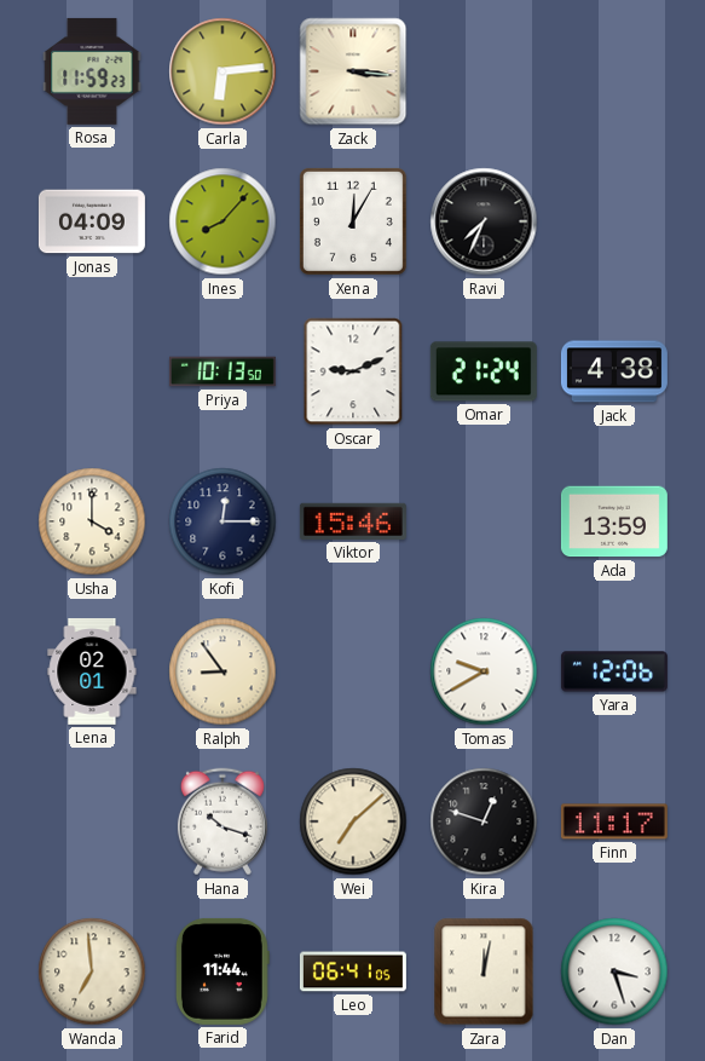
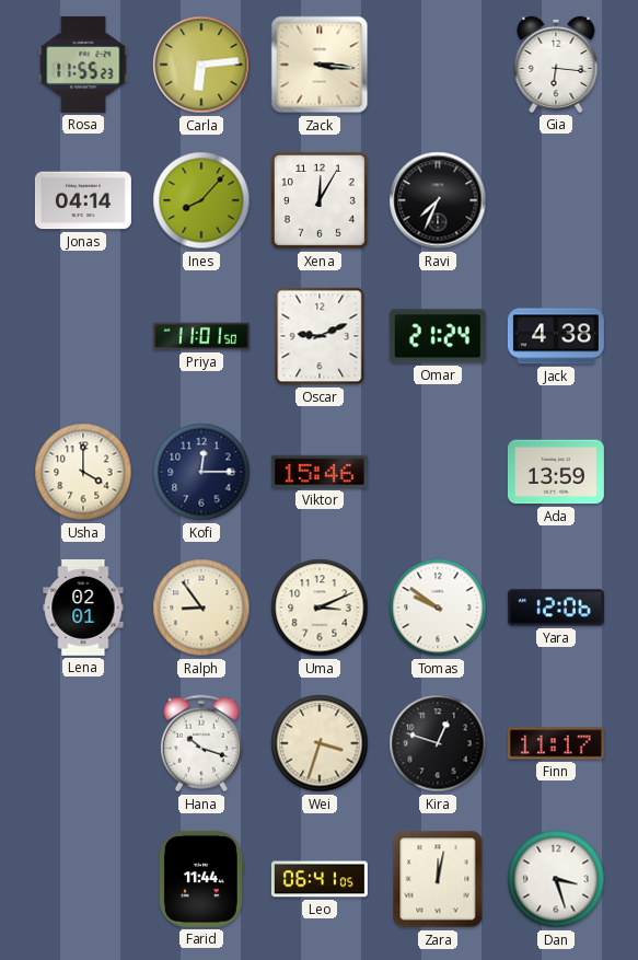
Rosa: 11:59 -> 11:55 (83, 65)
Gia: none -> 6:16 (556, 65)
Jonas: 04:09 -> 04:14 (83, 200)
Priya: 10:13 -> 11:01 (201, 336)
Uma: none -> 3:11 (320, 608)
Tomas: 9:40 -> 9:51 (438, 608)
Wei: 7:08 -> 3:33 (320, 743)
Wanda: 6:59 -> none (92, 971)
